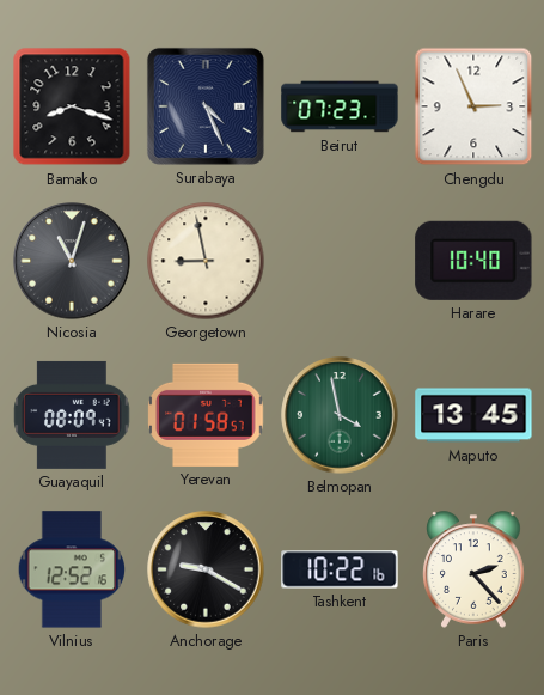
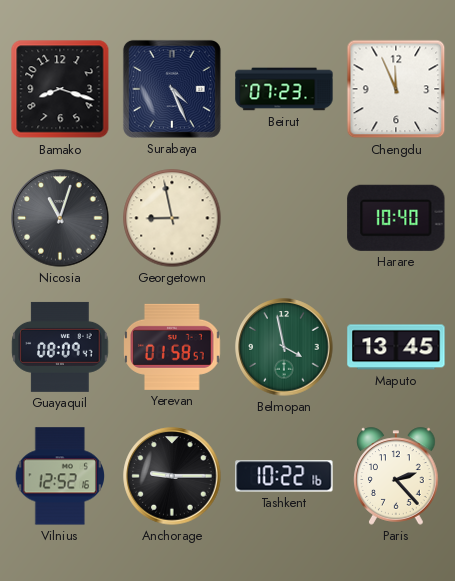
Chengdu: 2:56 -> 11:56 (396, 89)
Anchorage: 9:20 -> 9:15 (172, 476)
